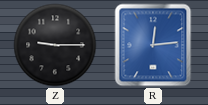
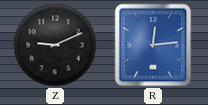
Z: 9:15 -> 9:11 (55, 45)
